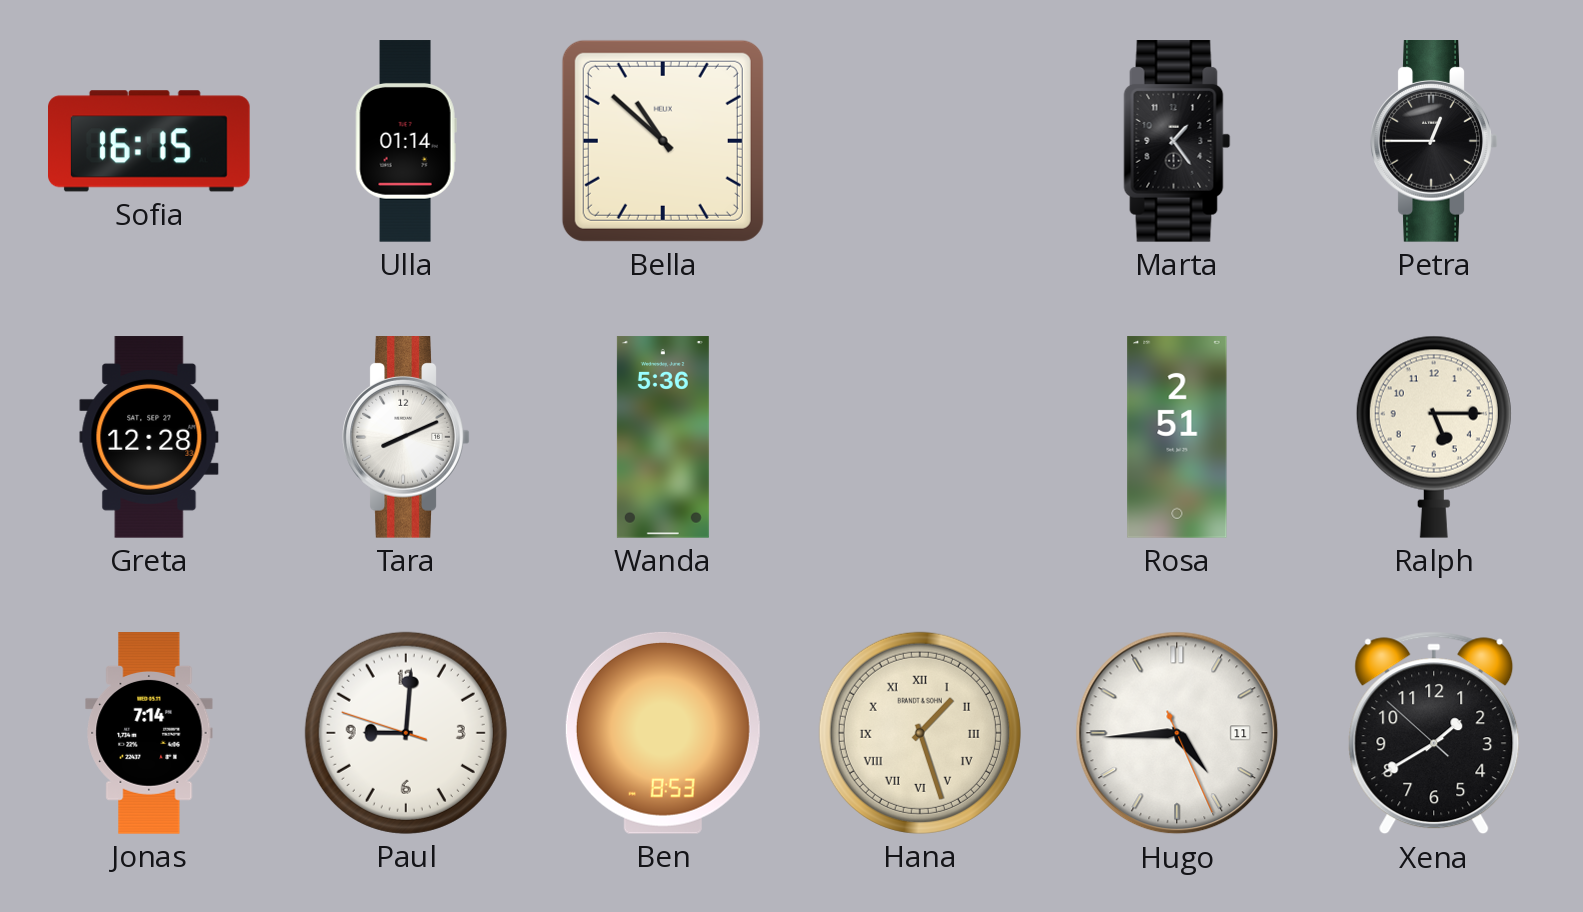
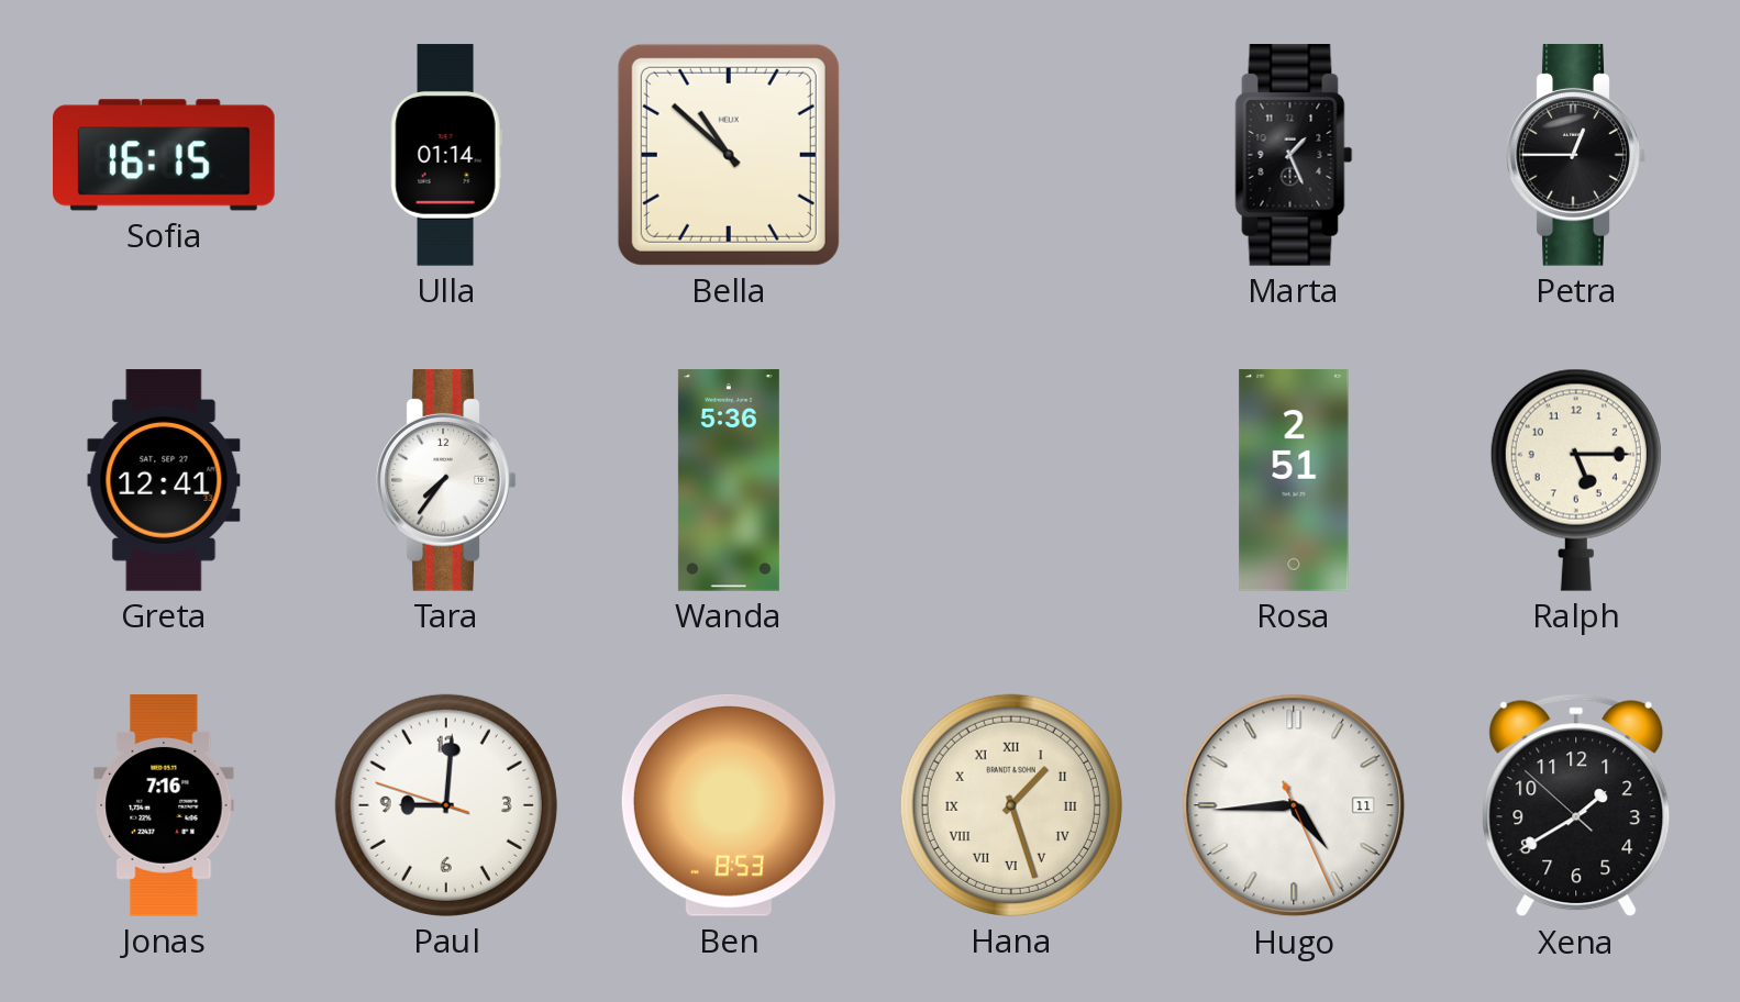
Marta: 1:24 -> 1:26 (1294, 156)
Greta: 12:28 -> 12:41 (164, 480)
Tara: 8:11 -> 7:36 (446, 481)
Jonas: 7:14 -> 7:16 (164, 805)
